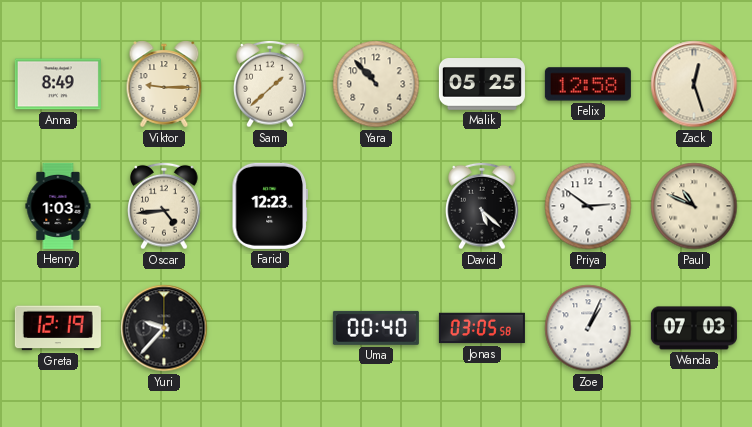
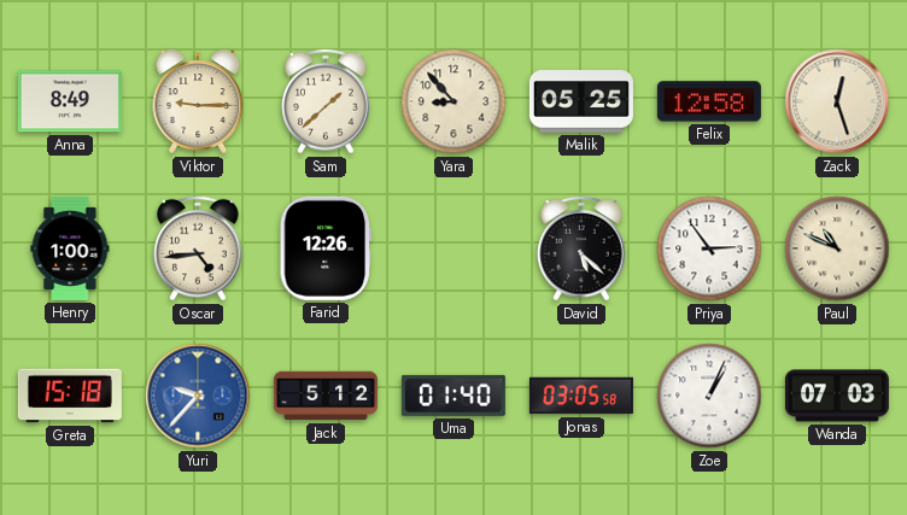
Yara: 10:53 -> 8:53 (453, 101)
Henry: 1:03 -> 1:00 (70, 248)
Farid: 12:23 -> 12:26 (326, 248)
Priya: 2:51 -> 2:54 (709, 248)
Greta: 12:19 -> 15:18 (70, 396)
Yuri dial: black -> blue (198, 396)
Jack: none -> 5:12 (326, 396)
Uma: 00:40 -> 01:40 (453, 396)
